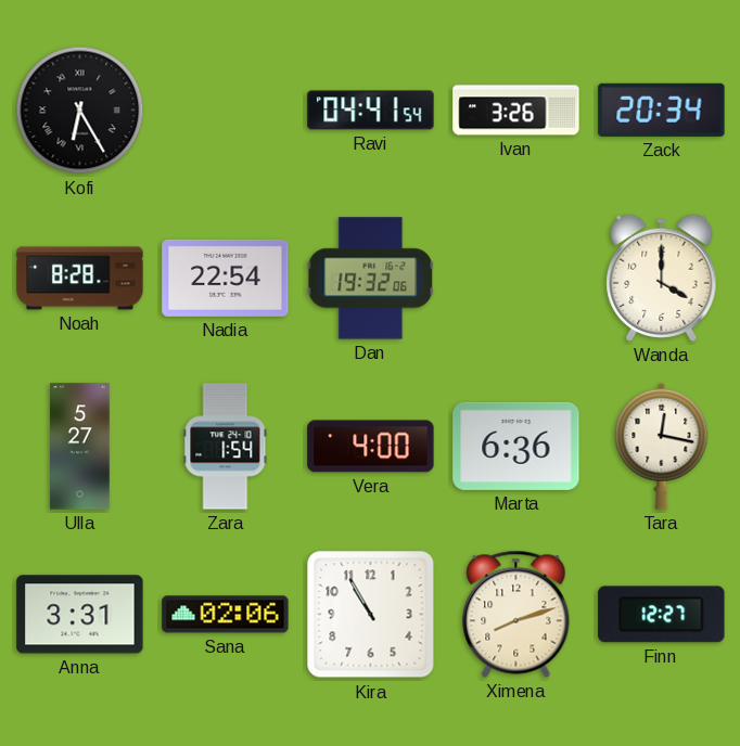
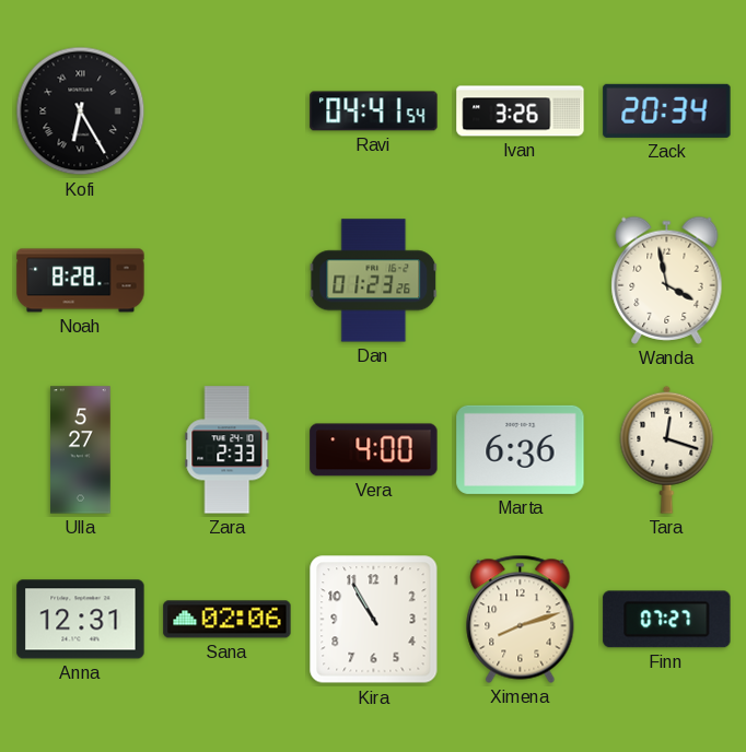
Nadia: 22:54 -> none (226, 278)
Dan: 19:32 -> 01:23 (374, 281)
Wanda: 4:00 -> 3:58 (667, 280)
Zara: 1:54 -> 2:33 (228, 450)
Tara: 12:17 -> 12:18 (667, 449)
Anna: 3:31 -> 12:31 (81, 620)
Finn: 12:27 -> 07:27 (667, 620)
